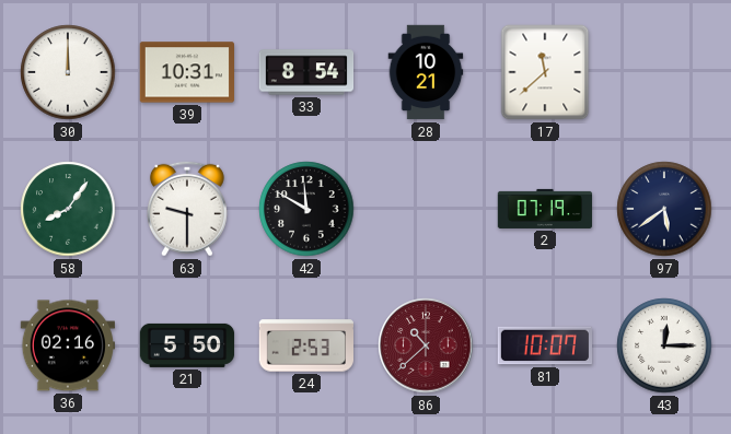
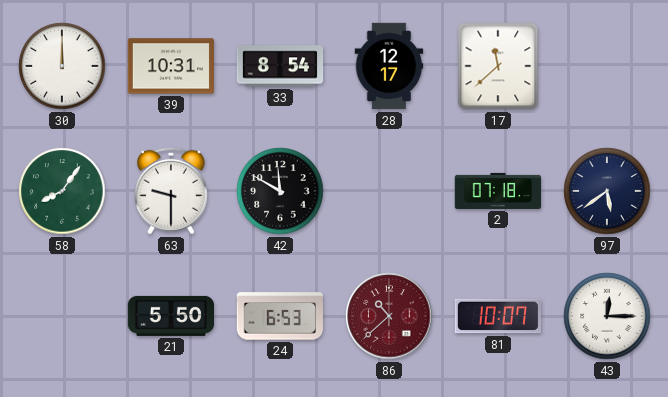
28: 10:21 -> 12:17 (389, 66)
2: 07:19 -> 07:18 (498, 191)
36: 02:16 -> none (67, 345)
24: 2:53 -> 6:53 (279, 316)
